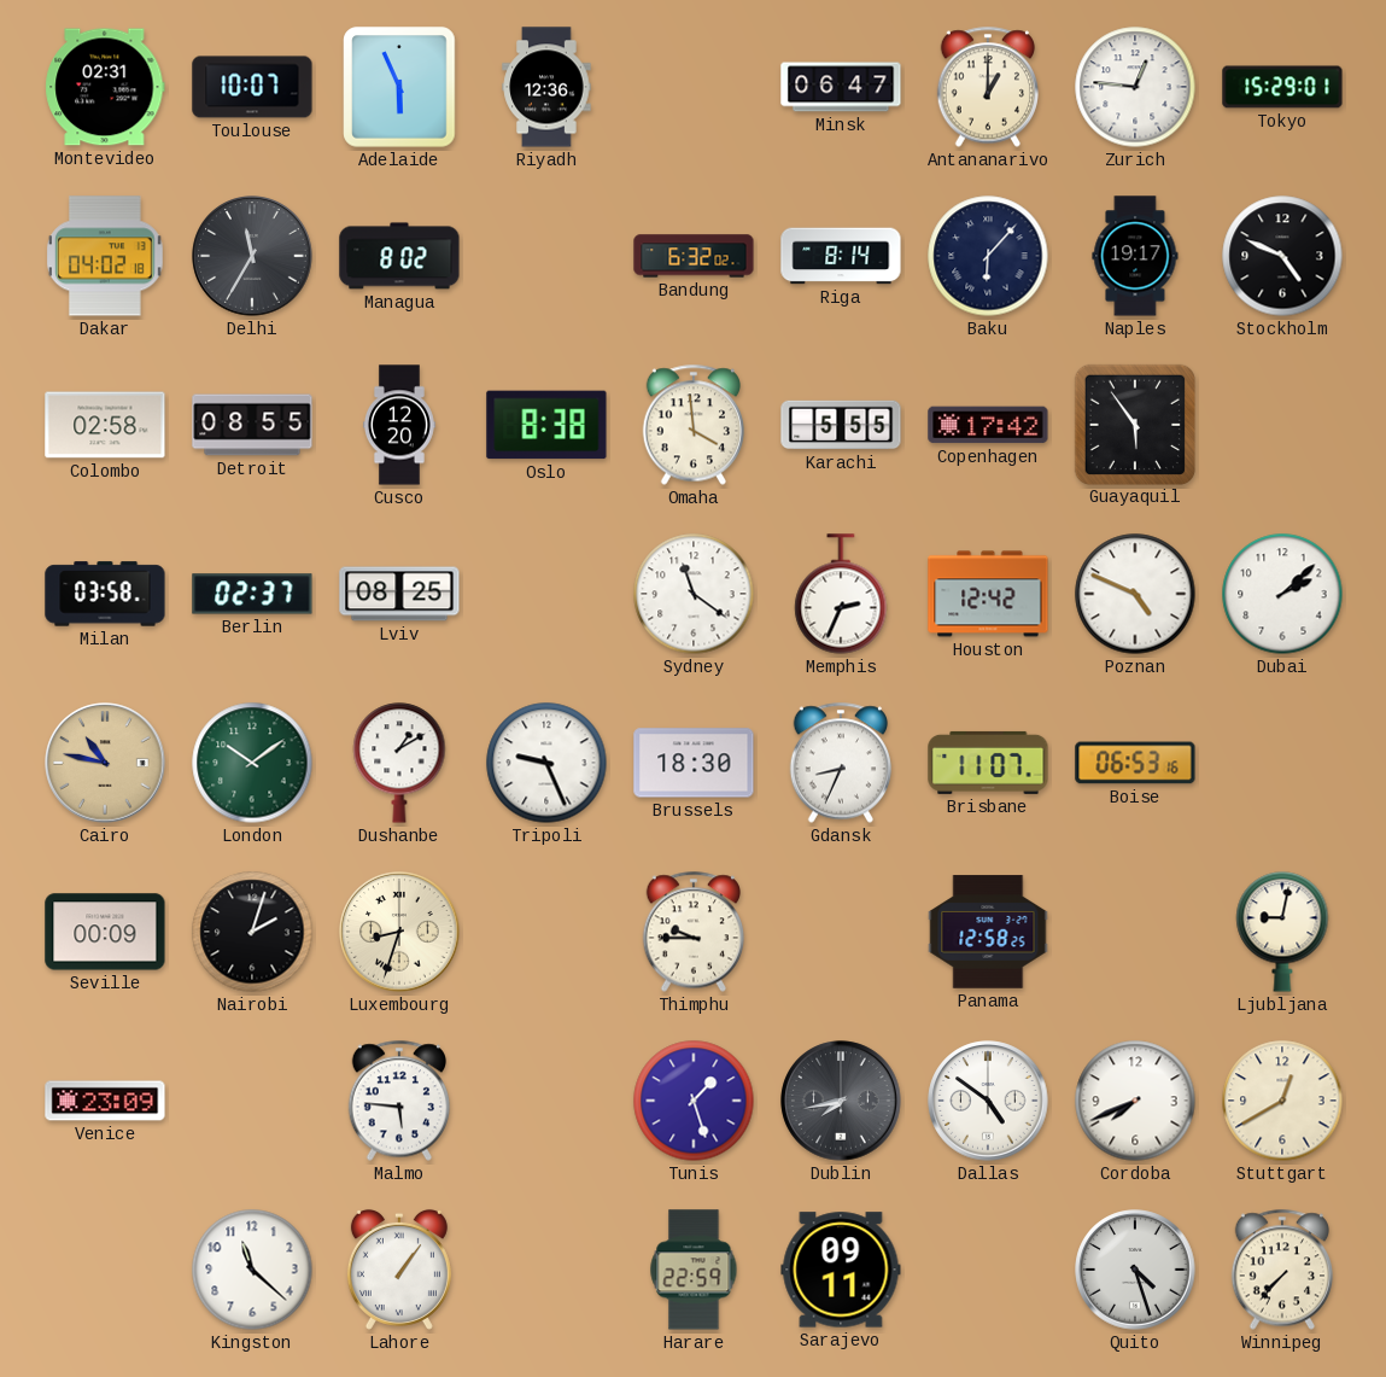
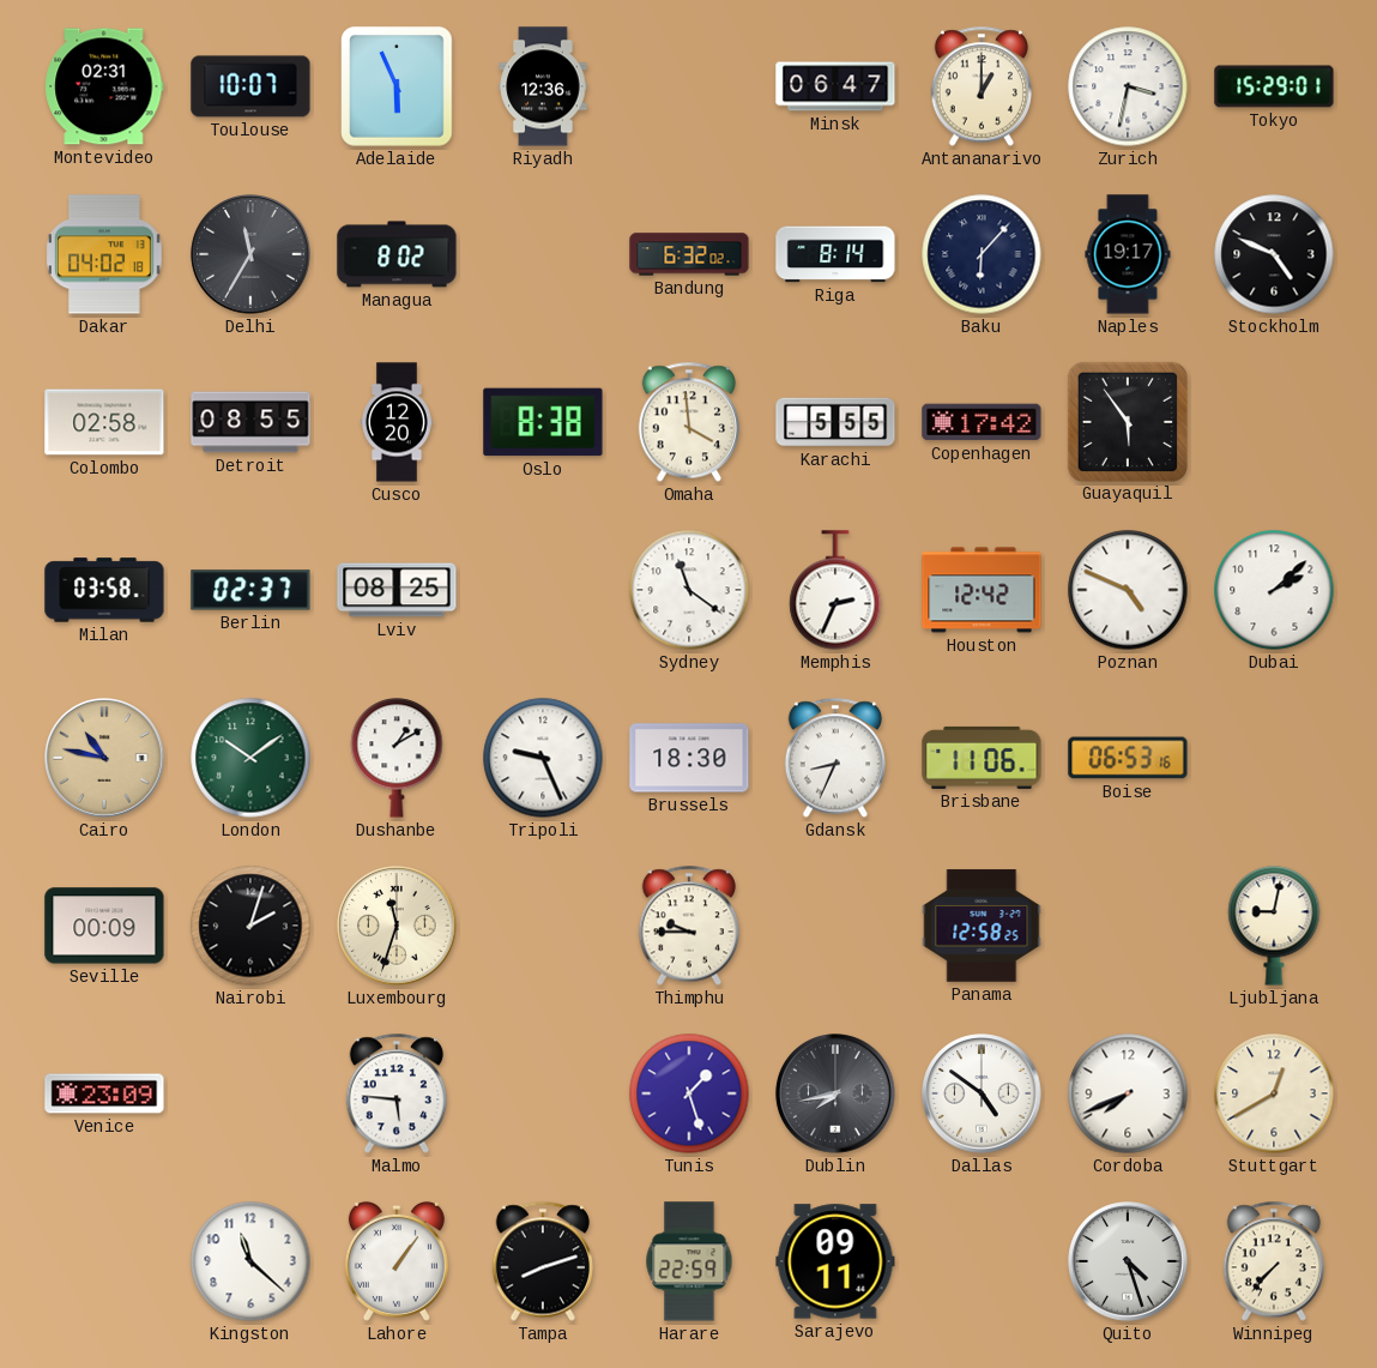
Zurich: 12:46 -> 3:32 (1128, 86)
Brisbane: 11:07 -> 11:06 (982, 758)
Luxembourg: 8:33 -> 11:33 (397, 926)
Tampa: none -> 8:12 (542, 1261)
